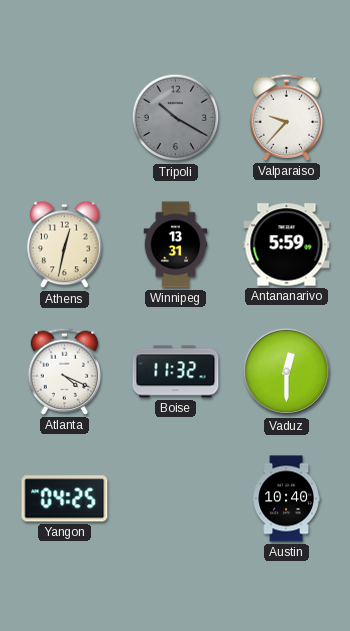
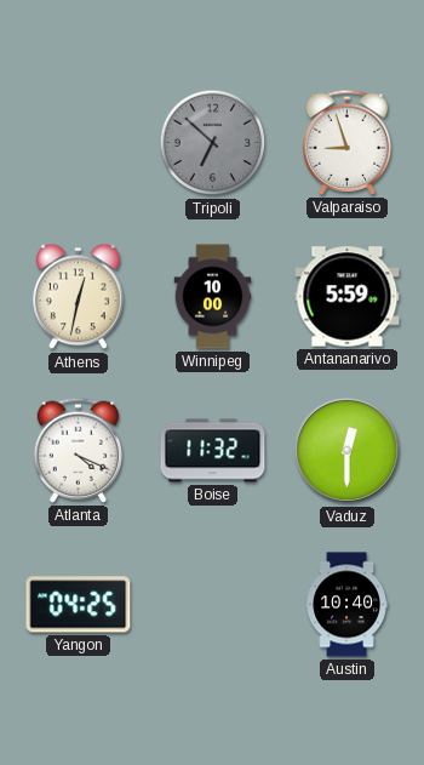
Tripoli: 10:20 -> 6:52 (213, 143)
Valparaiso: 9:37 -> 8:57 (348, 142)
Winnipeg: 13:31 -> 10:00 (213, 297)
